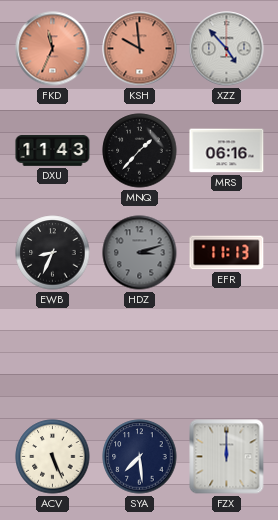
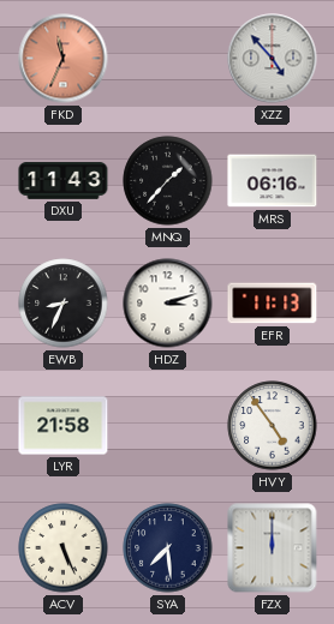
KSH: 9:59 -> none (140, 49)
HDZ dial: grey -> white (168, 304)
LYR: none -> 21:58 (64, 426)
HVY: none -> 4:54 (273, 426)
